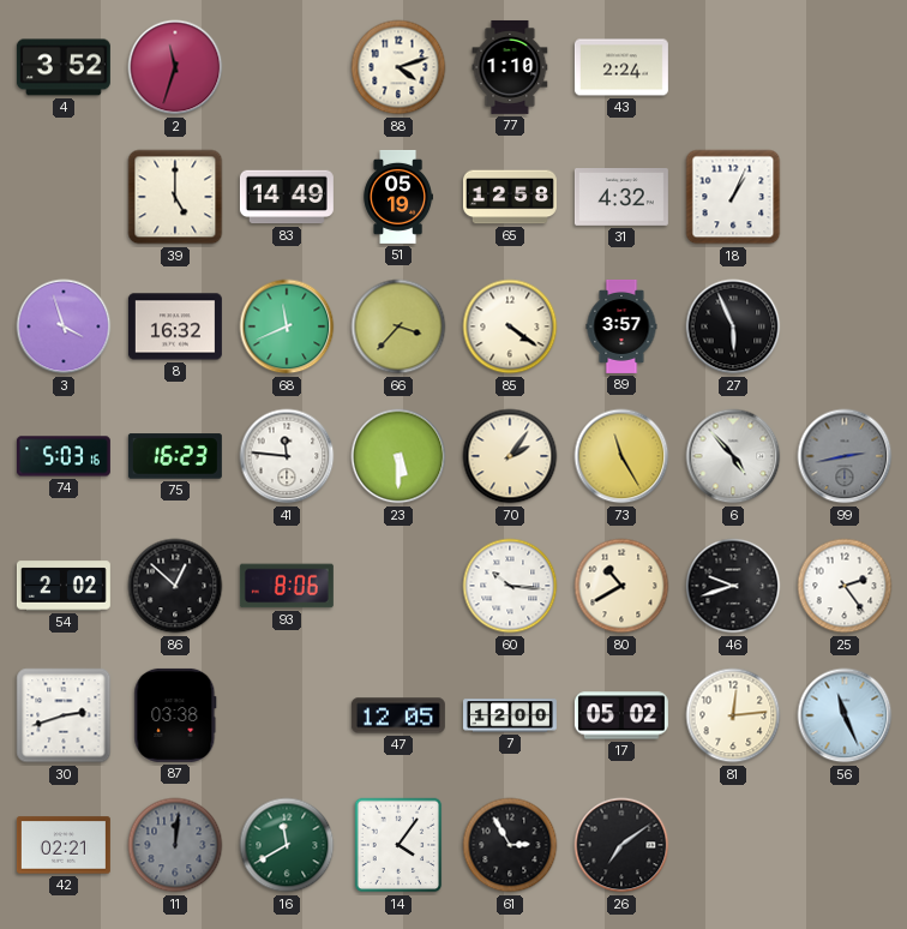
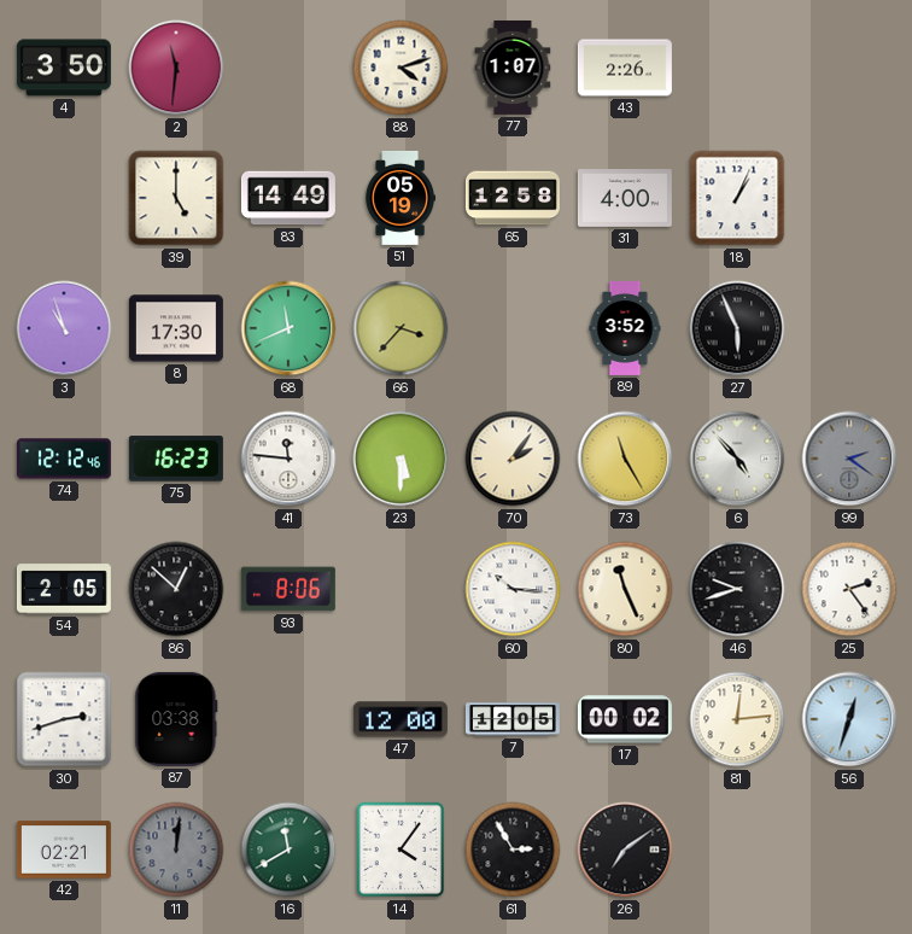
4: 3:52 -> 3:50 (64, 68)
2: 11:33 -> 11:31 (176, 68)
77: 1:10 -> 1:07 (513, 68)
43: 2:24 -> 2:26 (625, 68)
31: 4:32 -> 4:00 (625, 199)
3: 3:57 -> 10:57 (64, 328)
8: 16:32 -> 17:30 (176, 328)
85: 4:21 -> none (510, 326)
89: 3:57 -> 3:52 (625, 328)
74: 5:03 -> 12:12 (64, 459)
99: 2:43 -> 2:21 (849, 459)
54: 2:02 -> 2:05 (64, 589)
80: 10:40 -> 11:26 (625, 589)
47: 12:05 -> 12:00 (401, 719)
7: 12:00 -> 12:05 (513, 719)
17: 05:02 -> 00:02 (625, 719)
56: 11:26 -> 12:33 (849, 719)
